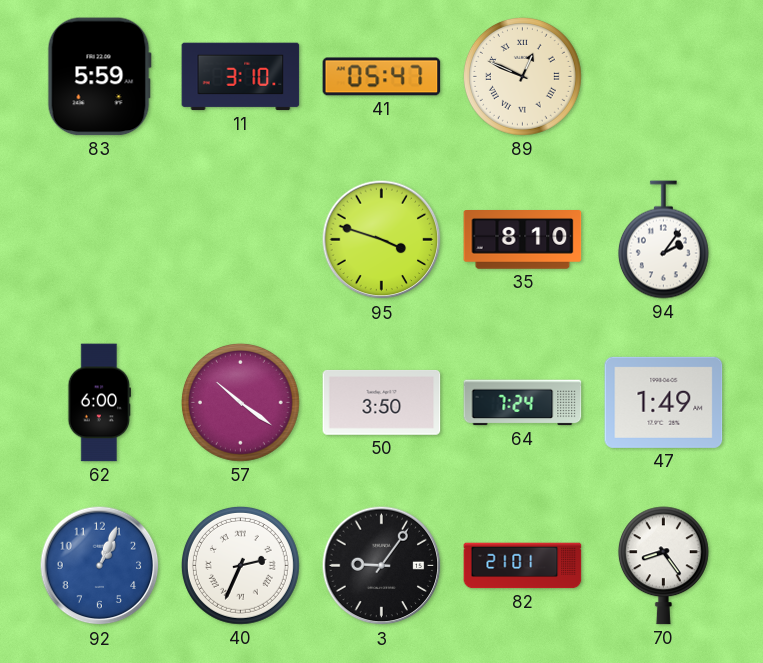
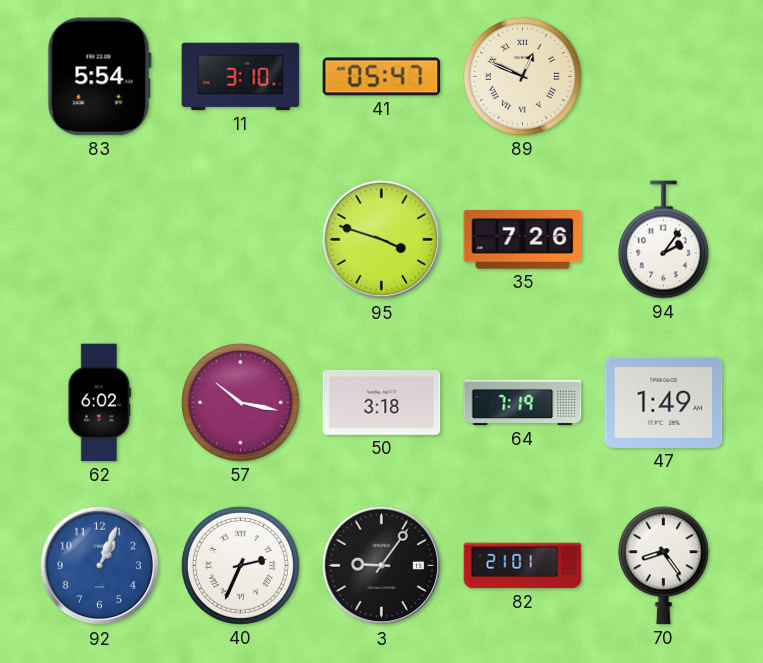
83: 5:59 -> 5:54 (99, 77)
35: 8:10 -> 7:26 (523, 240)
62: 6:00 -> 6:02 (100, 403)
57: 10:21 -> 10:17 (240, 402)
50: 3:50 -> 3:18 (382, 402)
64: 7:24 -> 7:19 (523, 403)
